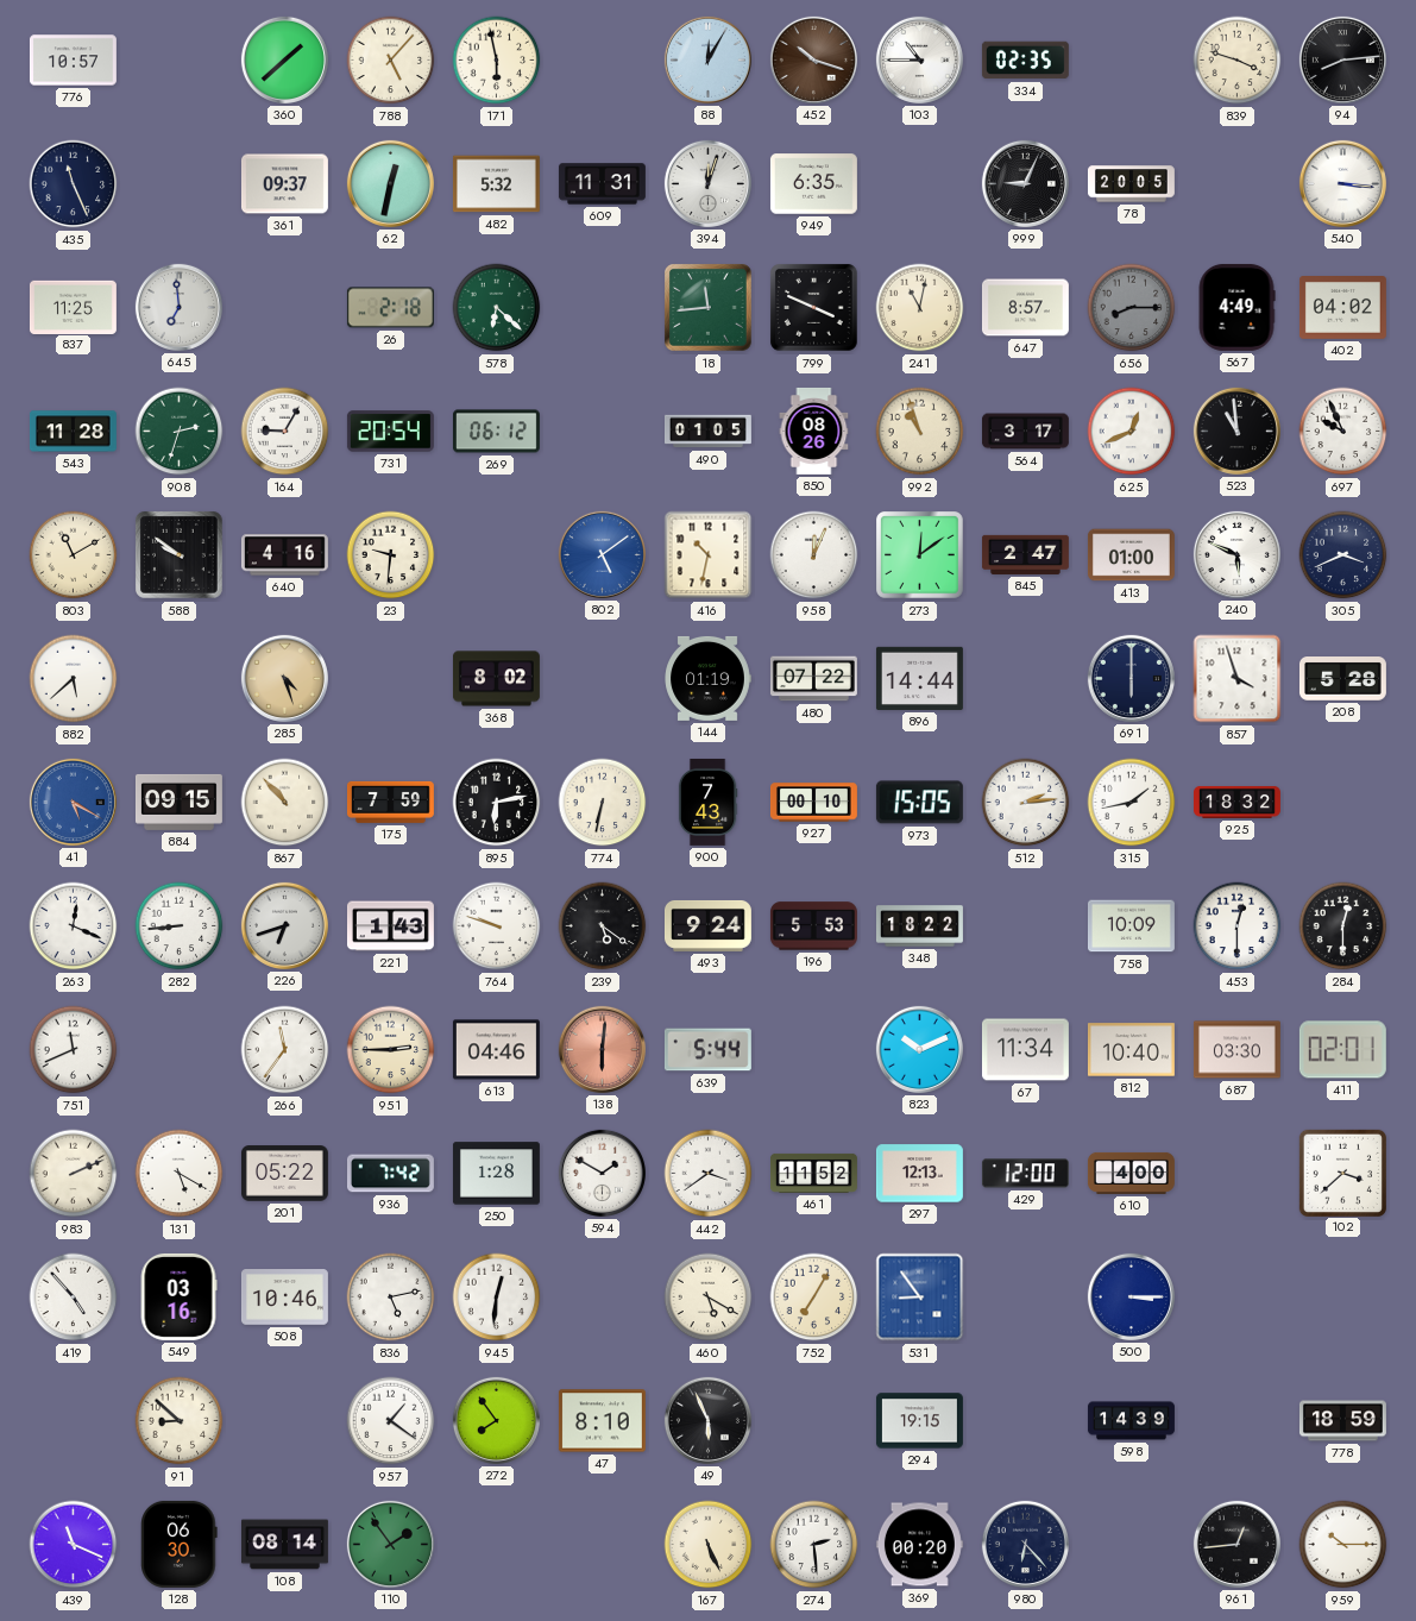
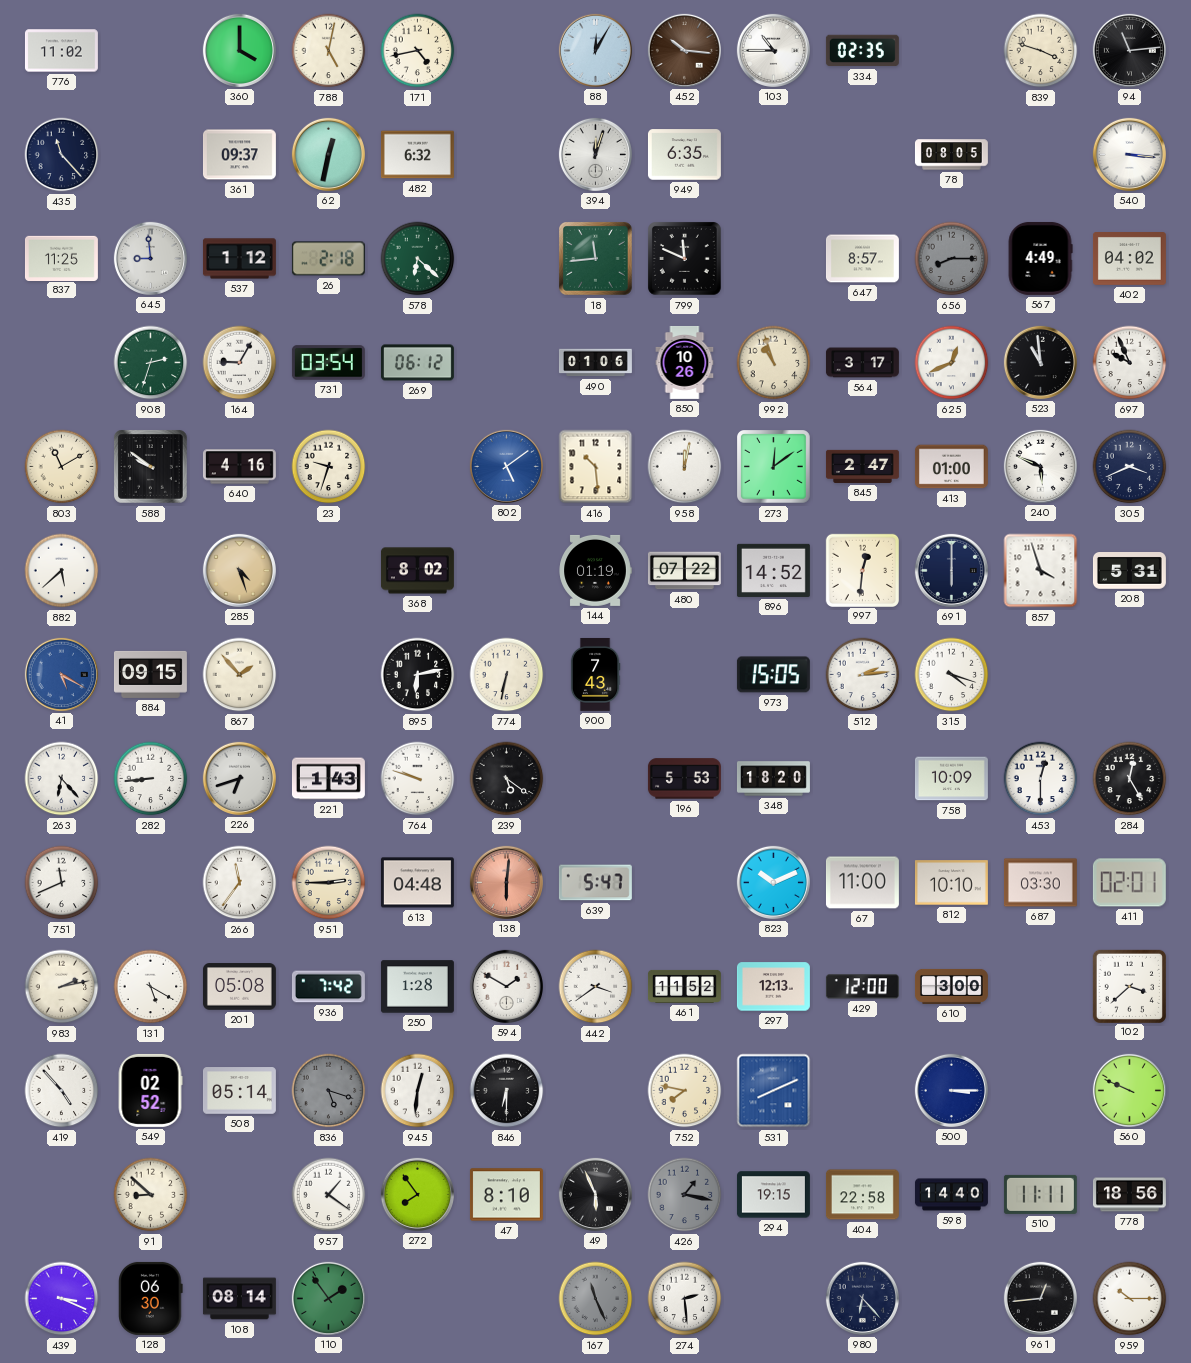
776: 10:57 -> 11:02 (61, 51)
360: 1:38 -> 4:00 (239, 50)
788: 5:07 -> 5:02 (329, 51)
171: 5:58 -> 4:43 (418, 51)
452: 10:18 -> 10:16 (684, 50)
94: 8:14 -> 11:14 (1129, 50)
435: 11:26 -> 11:23 (62, 155)
482: 5:32 -> 6:32 (417, 155)
609: 11:31 -> none (602, 184)
999: 9:04 -> none (1025, 183)
78: 20:05 -> 08:05 (951, 155)
645: 6:59 -> 8:59 (150, 258)
537: none -> 1:12 (239, 259)
799: 3:49 -> 11:49 (685, 259)
241: 11:02 -> none (920, 308)
543: 11:28 -> none (73, 432)
731: 20:54 -> 03:54 (328, 363)
490: 01:05 -> 01:06 (595, 363)
850: 08:26 -> 10:26 (685, 362)
23: 9:31 -> 9:33 (329, 467)
416: 10:32 -> 10:29 (596, 467)
958: 12:04 -> 12:02 (685, 467)
896: 14:44 -> 14:52 (773, 570)
997: none -> 12:31 (862, 570)
208: 5:28 -> 5:31 (1129, 571)
867: 10:53 -> 1:53 (240, 675)
175: 7:59 -> none (390, 802)
927: 00:10 -> none (813, 803)
315: 1:43 -> 4:18 (952, 675)
925: 18:32 -> none (1238, 802)
263: 12:19 -> 6:23 (62, 779)
493: 9:24 -> none (707, 925)
348: 18:22 -> 18:20 (773, 779)
284: 12:30 -> 12:25 (1130, 779)
613: 04:46 -> 04:48 (417, 883)
639: 5:44 -> 5:47 (595, 883)
67: 11:34 -> 11:00 (862, 883)
812: 10:40 -> 10:10 (951, 883)
983: 2:11 -> 2:13 (62, 987)
201: 05:22 -> 05:08 (239, 987)
610: 4:00 -> 3:00 (951, 986)
549: 03:16 -> 02:52 (150, 1090)
508: 10:46 -> 05:14 (239, 1091)
836: 5:13 -> 5:18 (329, 1091)
836 dial: white -> grey (329, 1091)
846: none -> 6:30 (507, 1091)
460: 5:20 -> none (709, 1298)
752: 7:05 -> 7:47 (685, 1091)
531: 8:54 -> 8:11 (774, 1091)
560: none -> 9:49 (1129, 1090)
426: none -> 1:17 (685, 1195)
404: none -> 22:58 (862, 1195)
598: 14:39 -> 14:40 (951, 1195)
510: none -> 11:11 (1040, 1194)
778: 18:59 -> 18:56 (1129, 1195)
439: 11:19 -> 3:19 (62, 1299)
167: 5:26 -> 11:26 (596, 1299)
167 dial: cream -> grey (596, 1299)
369: 00:20 -> none (919, 1545)
